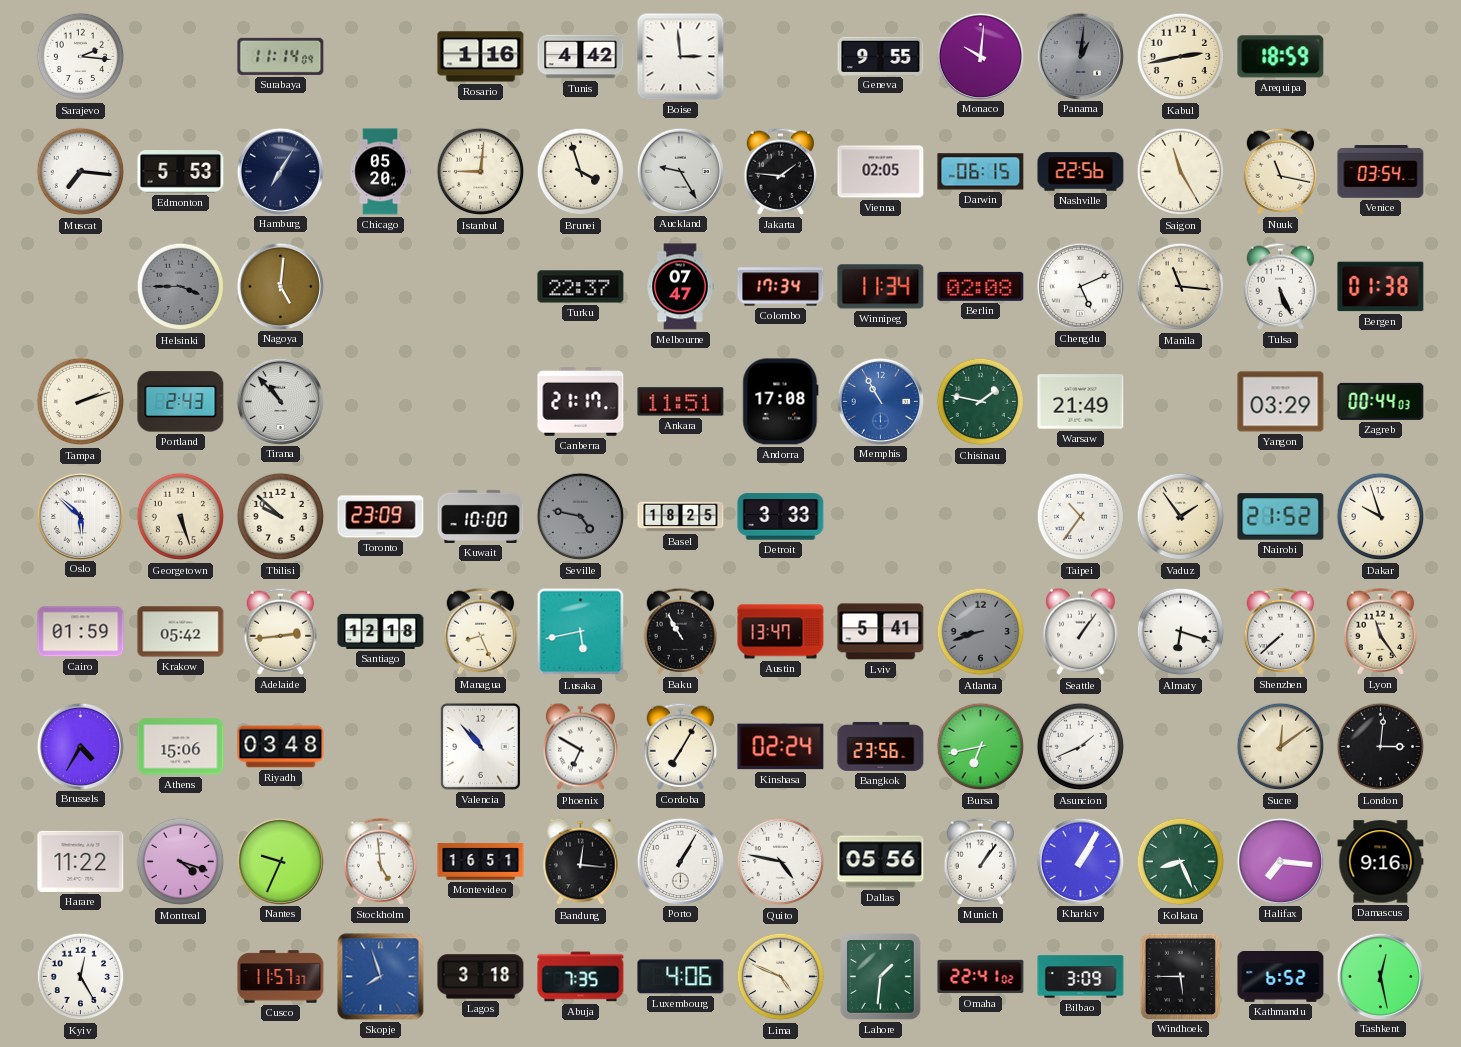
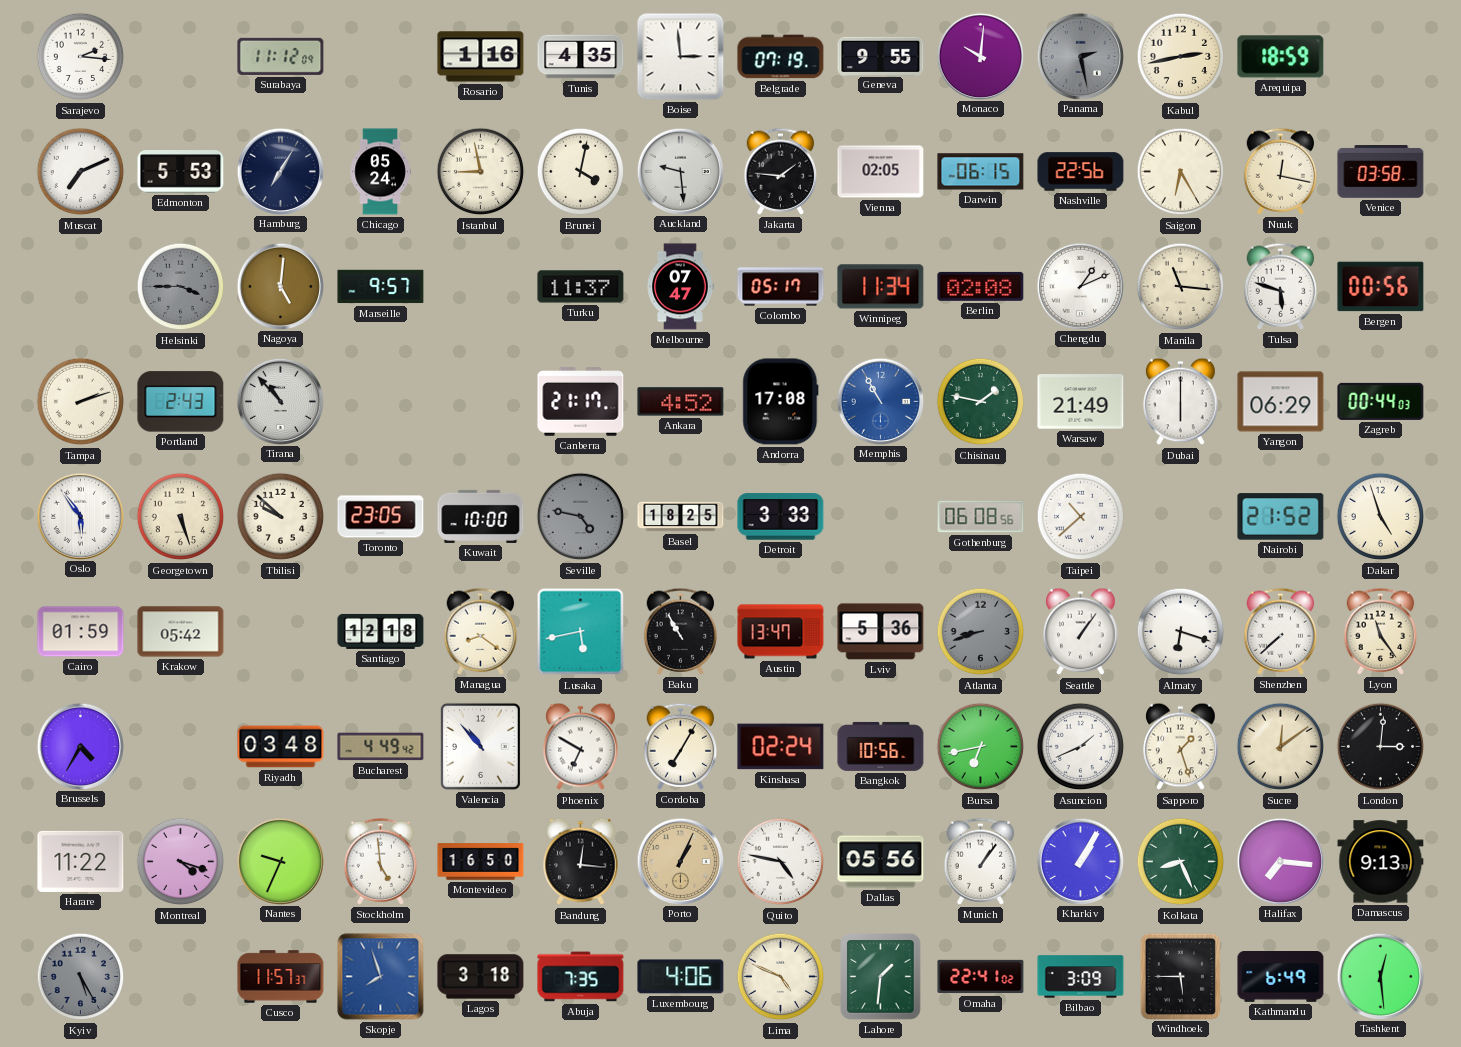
Surabaya: 11:14 -> 11:12 (281, 56)
Tunis: 4:42 -> 4:35 (581, 57)
Belgrade: none -> 07:19 (781, 57)
Panama: 1:01 -> 2:28 (1080, 56)
Muscat: 7:16 -> 7:11 (81, 172)
Chicago: 05:20 -> 05:24 (380, 172)
Istanbul: 9:01 -> 8:58 (481, 172)
Brunei: 3:57 -> 4:02 (581, 172)
Auckland: 9:25 -> 9:29 (680, 171)
Saigon: 11:25 -> 6:25 (1181, 172)
Nuuk: 11:17 -> 12:17 (1281, 171)
Venice: 03:54 -> 03:58 (1381, 172)
Marseille: none -> 9:57 (381, 287)
Turku: 22:37 -> 11:37 (581, 287)
Colombo: 17:34 -> 05:17 (781, 287)
Chengdu: 5:11 -> 1:11 (1080, 286)
Tulsa: 5:26 -> 5:48 (1281, 286)
Bergen: 01:38 -> 00:56 (1381, 287)
Ankara: 11:51 -> 4:52 (681, 402)
Dubai: none -> 6:00 (1181, 402)
Yangon: 03:29 -> 06:29 (1281, 402)
Oslo: 5:52 -> 5:54 (80, 516)
Toronto: 23:09 -> 23:05 (381, 517)
Gothenburg: none -> 06:08 (981, 517)
Taipei: 10:36 -> 10:38 (1081, 517)
Vaduz: 1:54 -> none (1181, 517)
Dakar: 9:57 -> 4:57 (1381, 517)
Adelaide: 2:44 -> none (281, 631)
Managua: 8:26 -> 8:21 (481, 631)
Lviv: 5:41 -> 5:36 (881, 632)
Athens: 15:06 -> none (181, 747)
Bucharest: none -> 4:49 (381, 747)
Bangkok: 23:56 -> 10:56 (881, 746)
Sapporo: none -> 1:27 (1181, 747)
Montevideo: 16:51 -> 16:50 (481, 862)
Porto: 1:05 -> 1:04 (680, 861)
Porto dial: white -> champagne (680, 861)
Damascus: 9:16 -> 9:13 (1381, 862)
Kyiv: 12:25 -> 5:25 (81, 977)
Kyiv dial: white -> grey (81, 977)
Kathmandu: 6:52 -> 6:49 (1281, 977)
Tashkent: 12:28 -> 12:29 (1380, 976)
